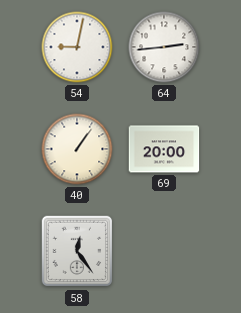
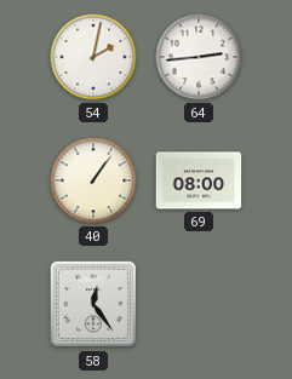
54: 9:02 -> 2:02 (93, 57)
69: 20:00 -> 08:00 (199, 180)
